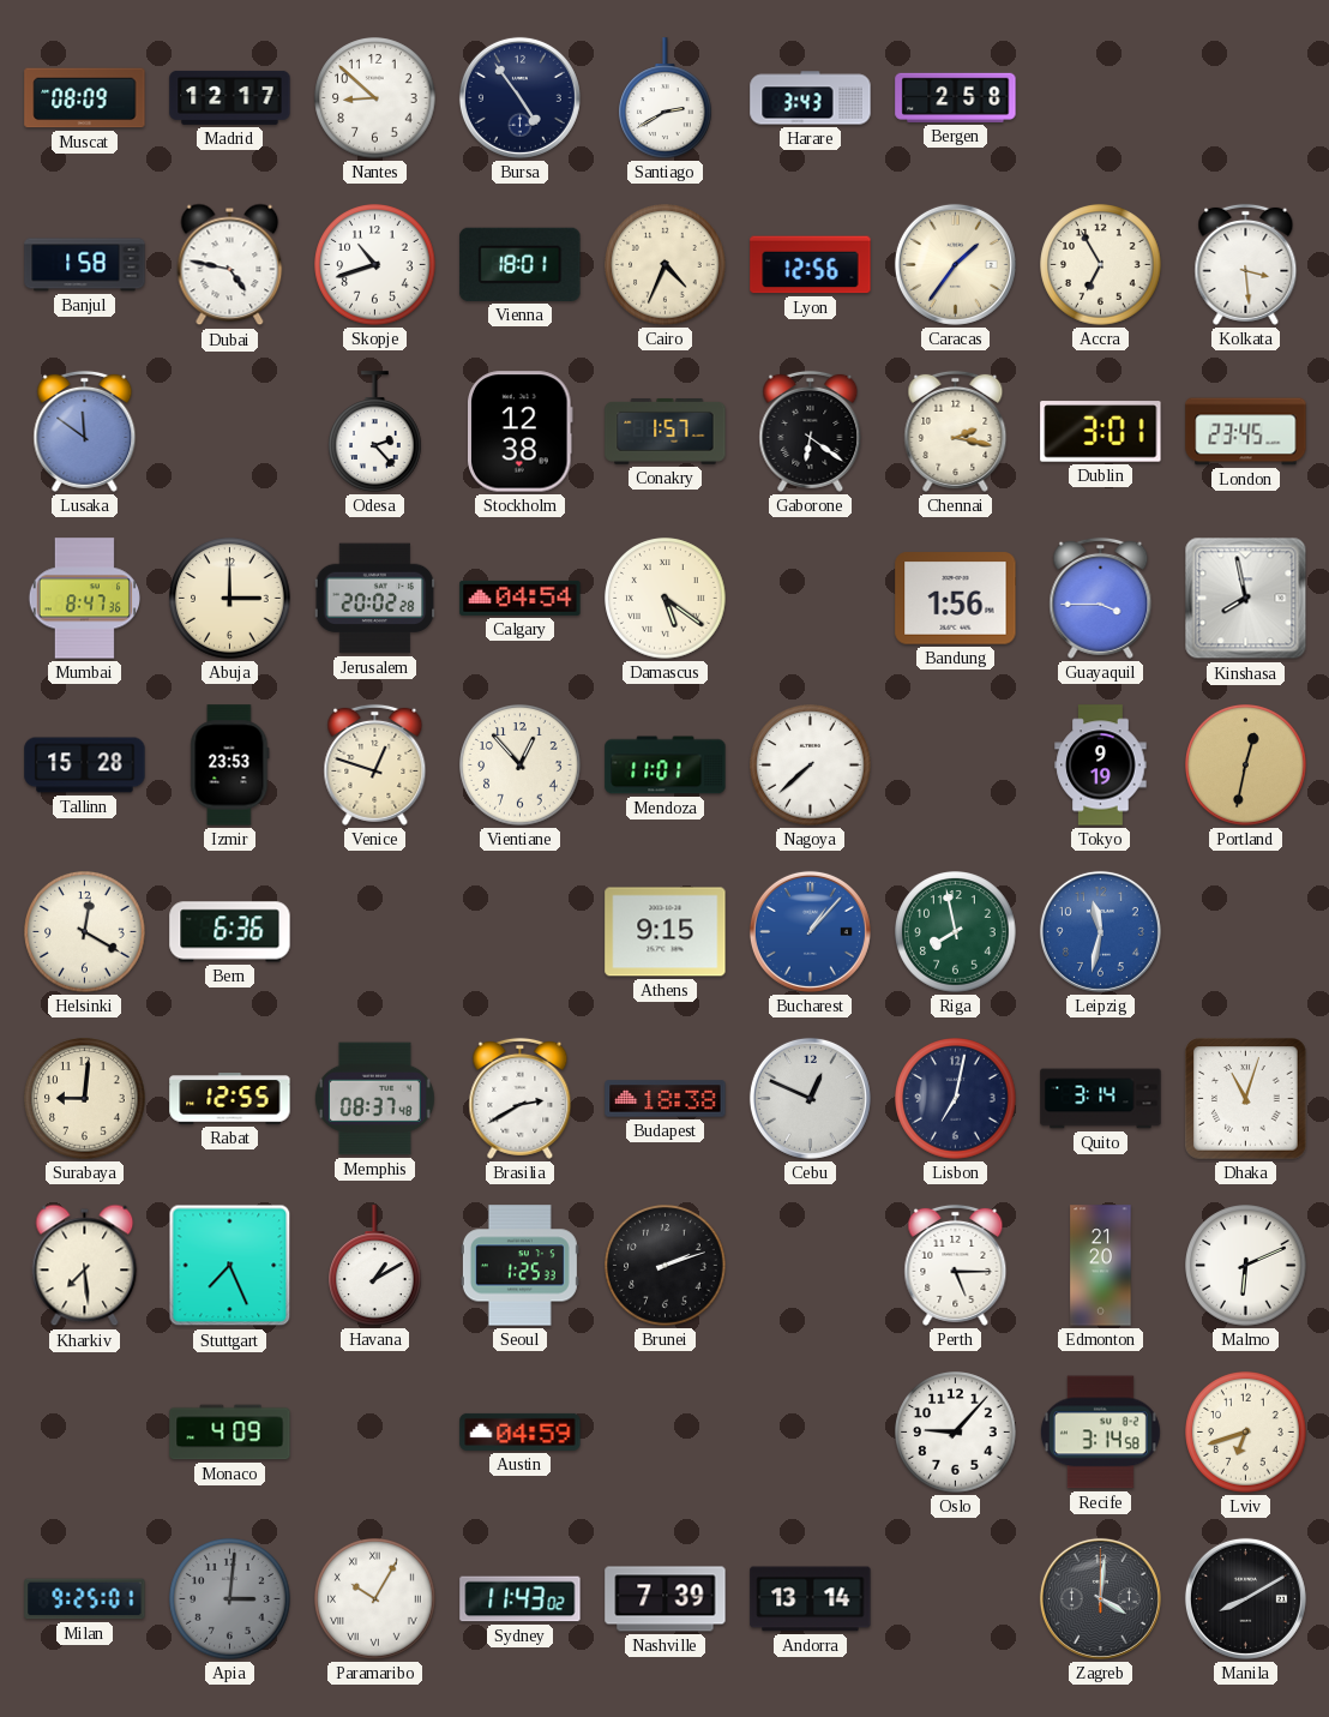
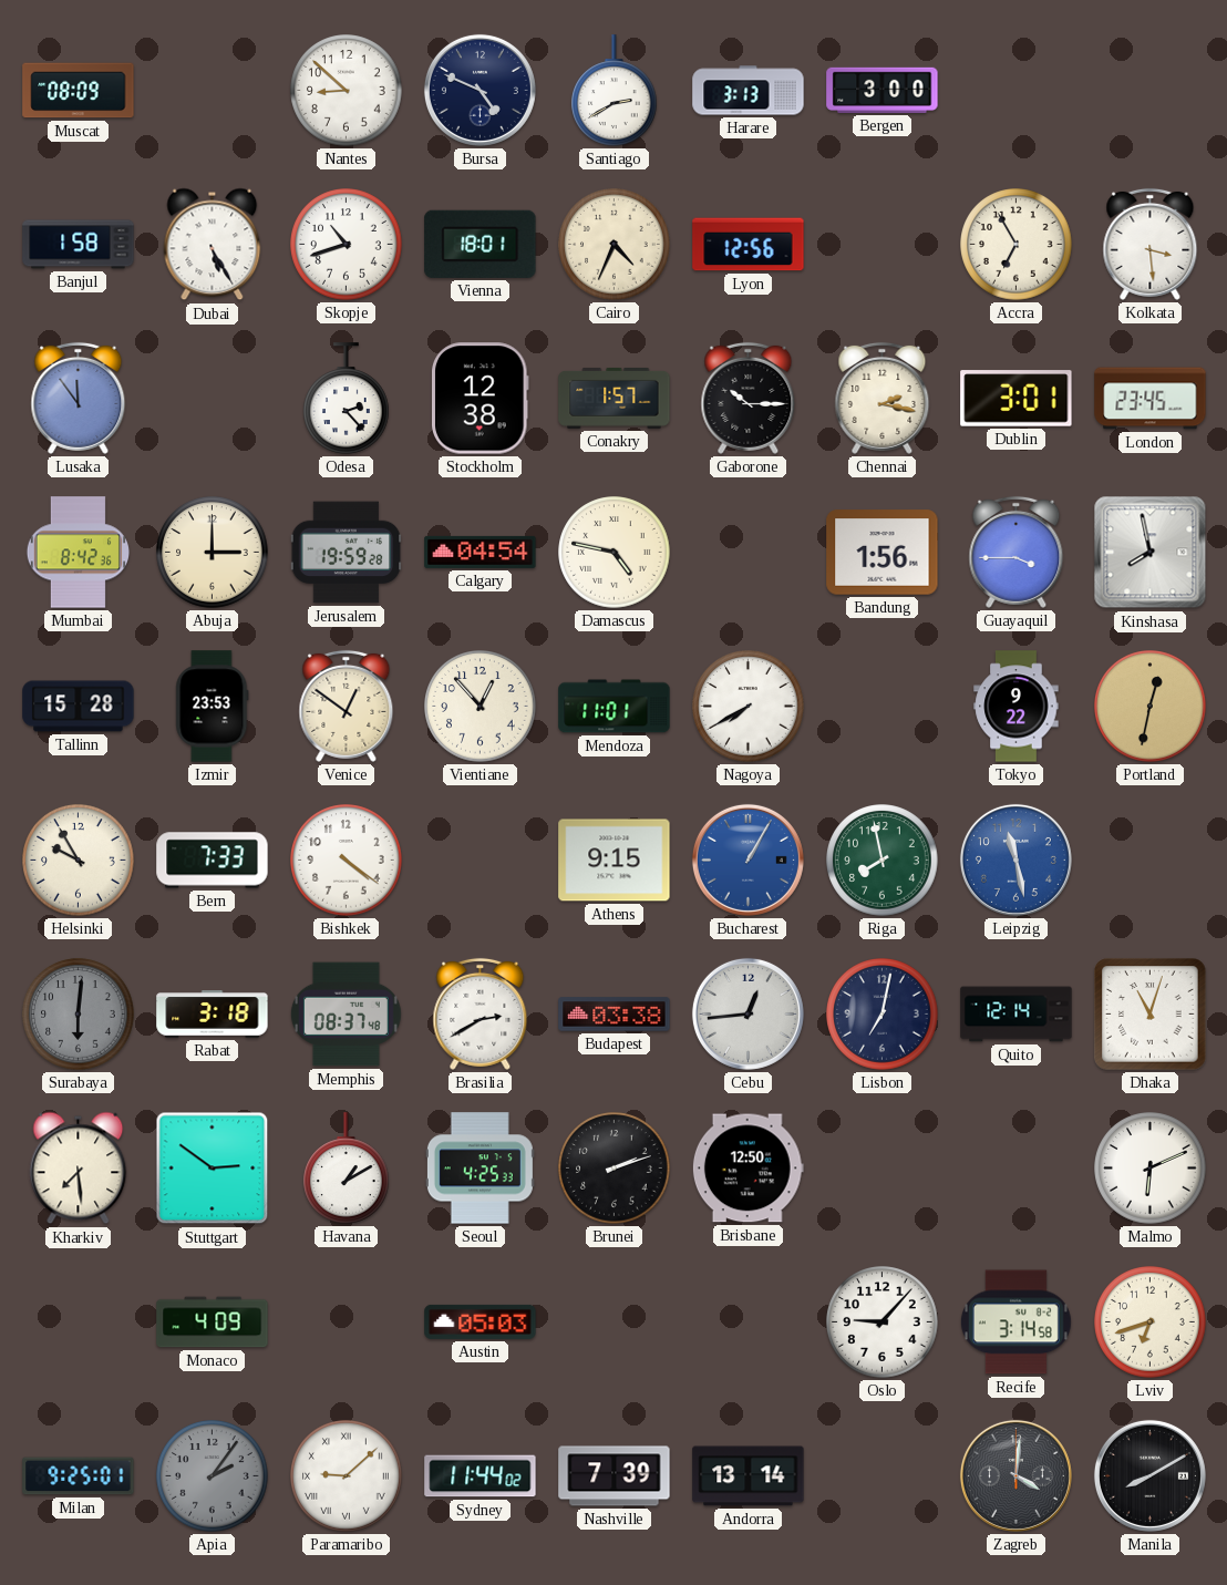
Madrid: 12:17 -> none (230, 97)
Bursa: 4:54 -> 4:49 (480, 90)
Harare: 3:43 -> 3:13 (749, 91)
Bergen: 2:58 -> 3:00 (883, 90)
Dubai: 4:47 -> 5:25 (213, 245)
Caracas: 1:36 -> none (955, 264)
Lusaka: 11:51 -> 11:54 (79, 398)
Gaborone: 6:21 -> 10:15 (749, 398)
Mumbai: 8:47 -> 8:42 (78, 553)
Jerusalem: 20:02 -> 19:59 (347, 553)
Damascus: 5:21 -> 4:47 (615, 553)
Venice: 12:48 -> 12:51 (347, 706)
Nagoya: 7:38 -> 7:40 (749, 707)
Tokyo: 9:19 -> 9:22 (1017, 707)
Helsinki: 12:20 -> 9:55 (79, 861)
Bern: 6:36 -> 7:33 (213, 861)
Bishkek: none -> 4:21 (347, 861)
Bucharest: 1:07 -> 1:05 (747, 860)
Leipzig: 11:32 -> 11:28 (1015, 860)
Surabaya: 9:01 -> 6:01 (79, 1015)
Surabaya dial: cream -> grey (79, 1015)
Rabat: 12:55 -> 3:18 (213, 1015)
Budapest: 18:38 -> 03:38 (615, 1015)
Cebu: 12:49 -> 12:44 (747, 1013)
Quito: 3:14 -> 12:14 (1017, 1015)
Stuttgart: 7:26 -> 2:51 (213, 1169)
Seoul: 1:25 -> 4:25 (480, 1169)
Brisbane: none -> 12:50 (747, 1169)
Perth: 5:15 -> none (956, 1265)
Edmonton: 21:20 -> none (1101, 1266)
Austin: 04:59 -> 05:03 (481, 1321)
Apia: 3:01 -> 2:06 (213, 1476)
Paramaribo: 10:05 -> 9:08 (347, 1476)
Sydney: 11:43 -> 11:44 (481, 1476)
